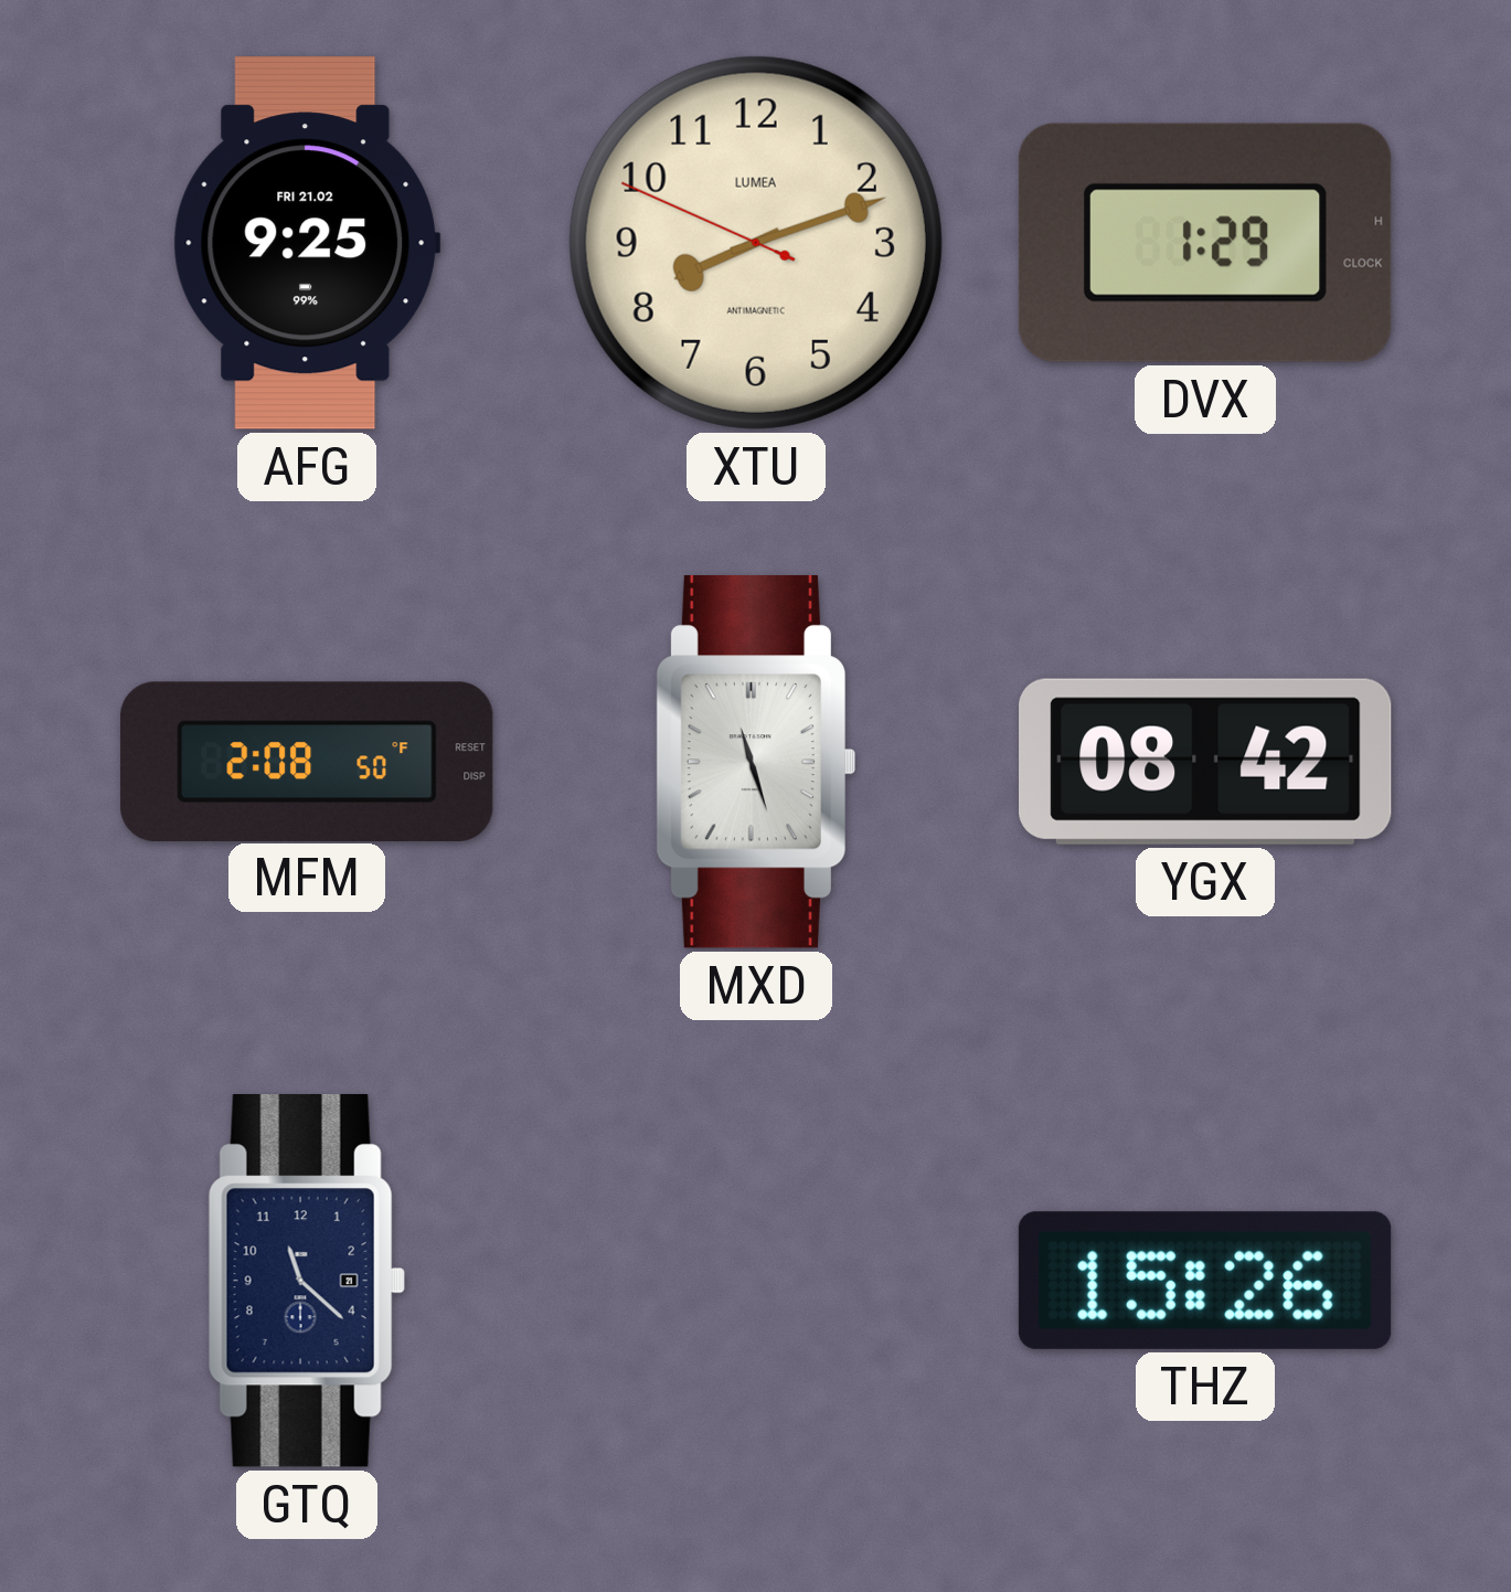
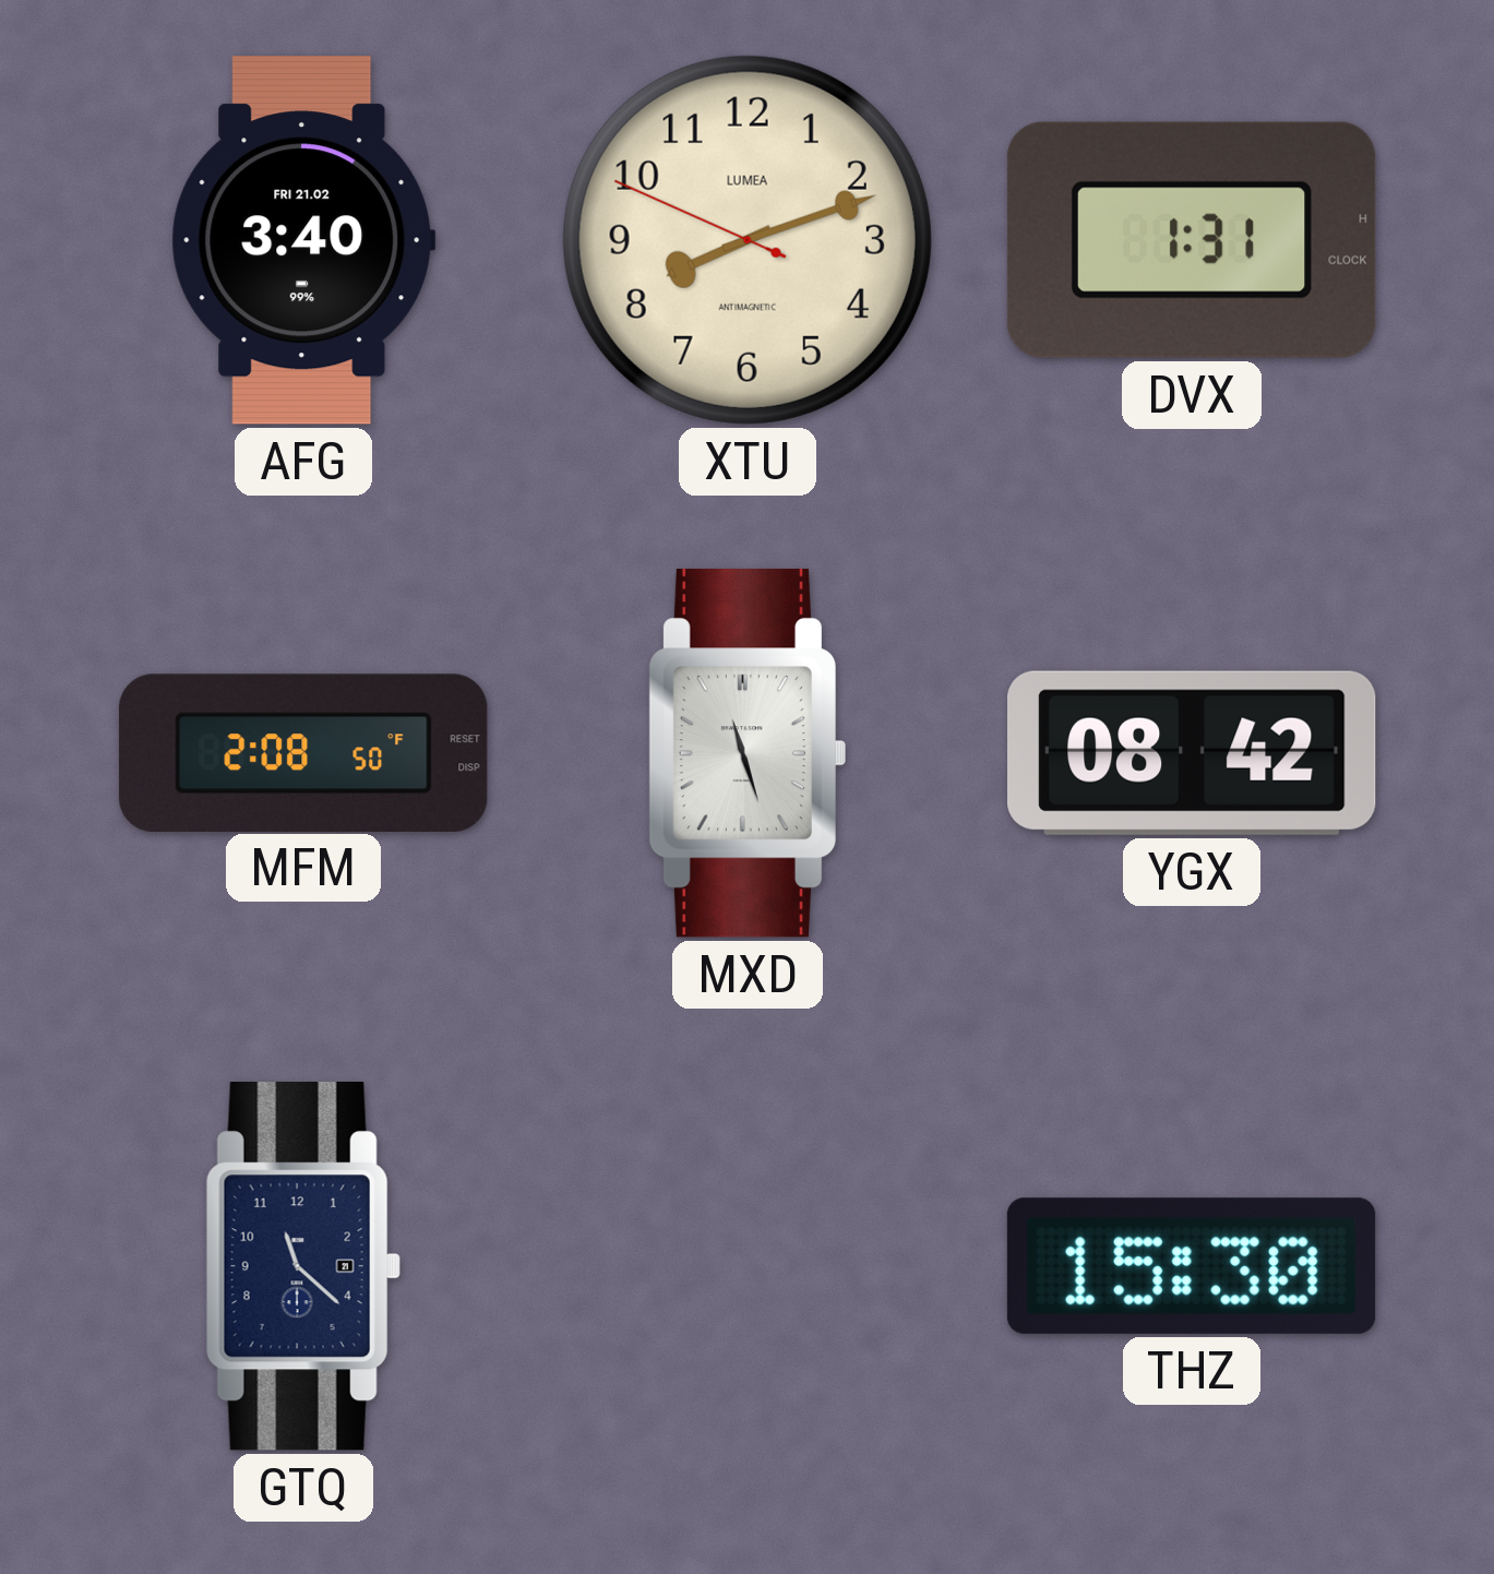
AFG: 9:25 -> 3:40 (303, 240)
DVX: 1:29 -> 1:31 (1192, 240)
THZ: 15:26 -> 15:30 (1192, 1266)
